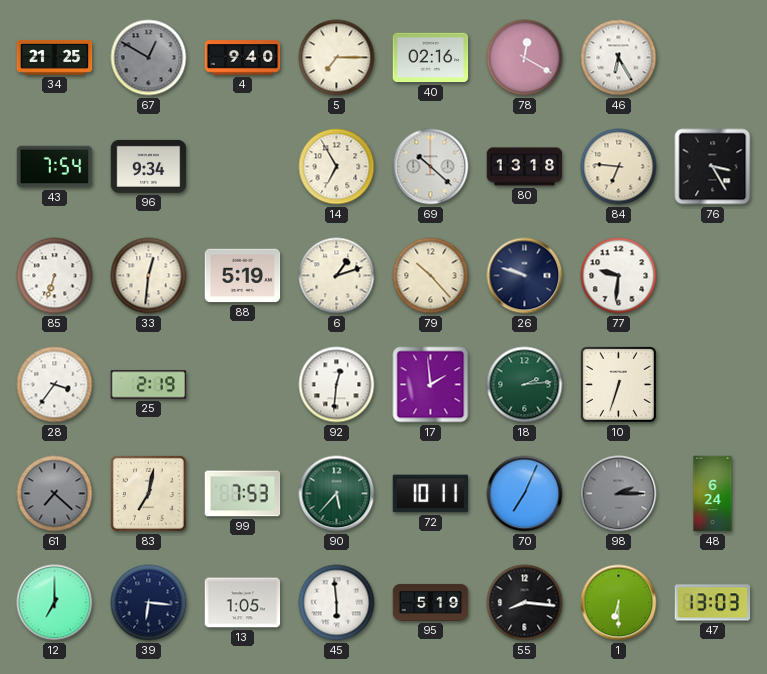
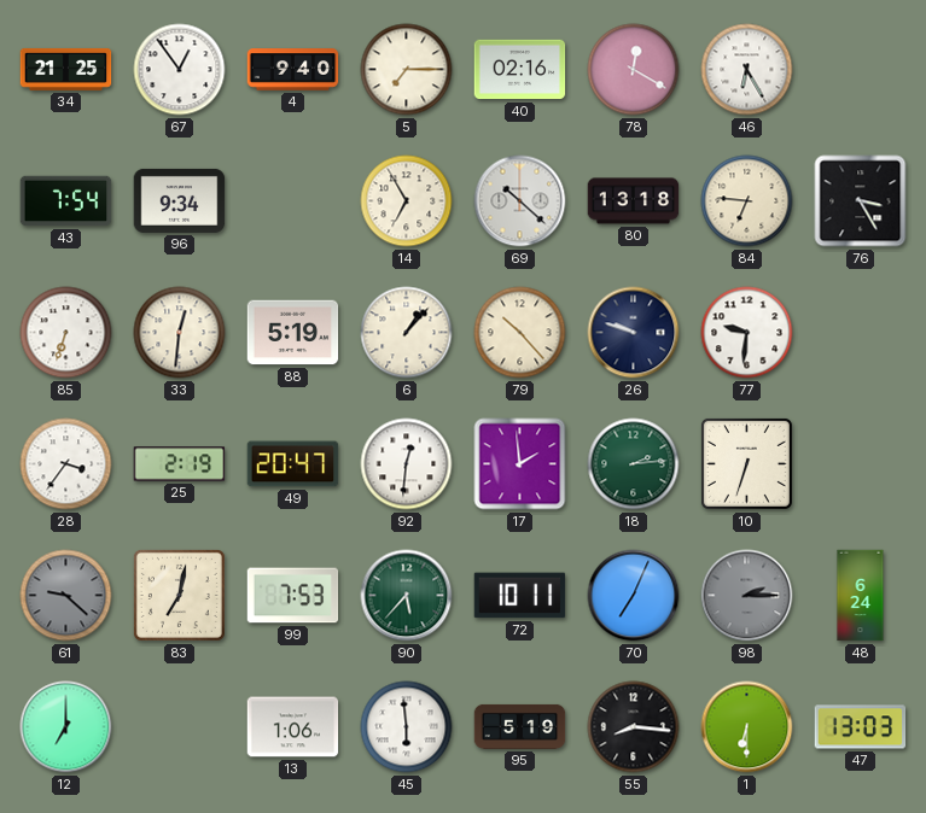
67: 12:50 -> 12:54 (180, 70)
67 dial: grey -> white (180, 70)
6: 1:12 -> 1:07 (407, 333)
49: none -> 20:47 (293, 464)
61: 7:22 -> 9:22 (66, 596)
39: 6:16 -> none (149, 603)
13: 1:05 -> 1:06 (293, 727)
